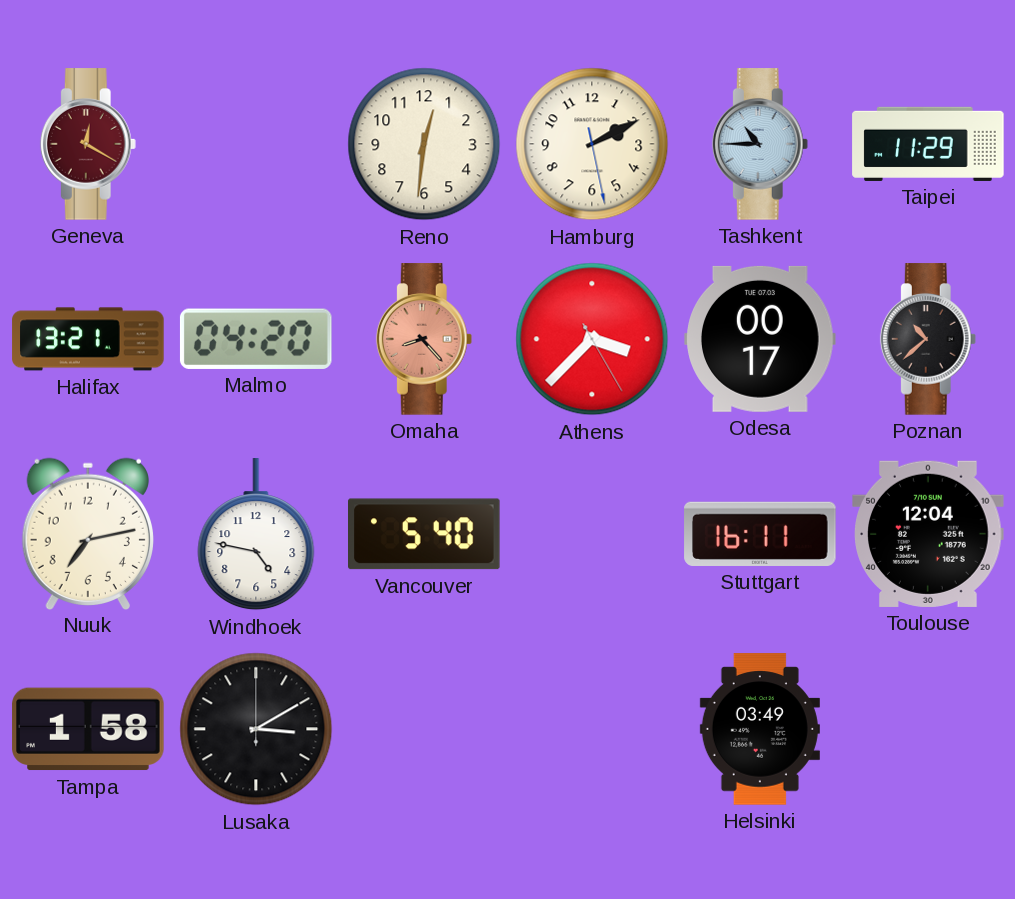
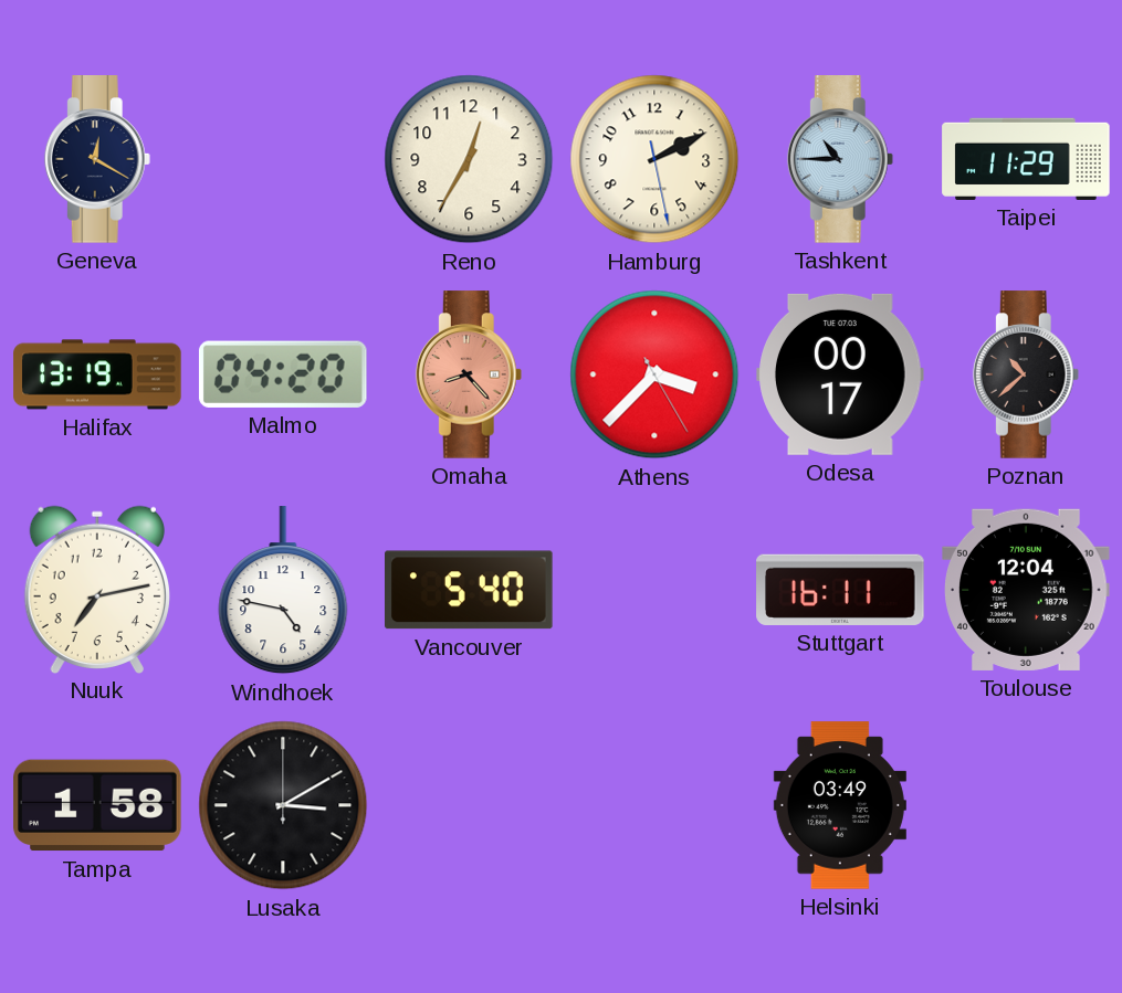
Geneva dial: burgundy -> navy (97, 159)
Reno: 12:31 -> 12:35 (469, 159)
Halifax: 13:21 -> 13:19 (97, 374)
